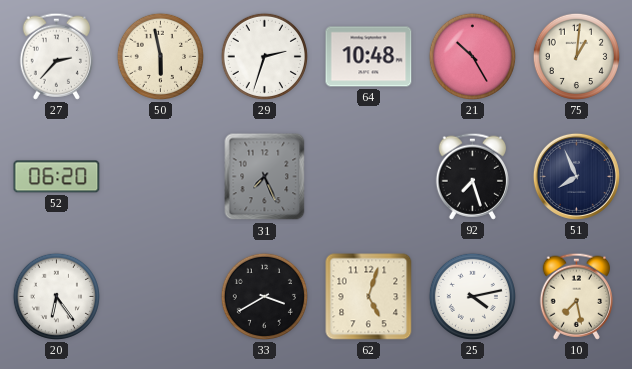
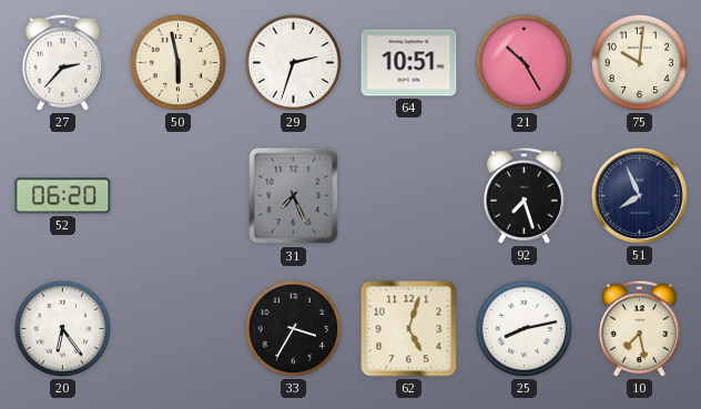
64: 10:48 -> 10:51 (409, 63)
75: 1:01 -> 10:01 (639, 62)
33: 3:40 -> 3:35 (293, 328)
25: 4:13 -> 8:13 (524, 328)
